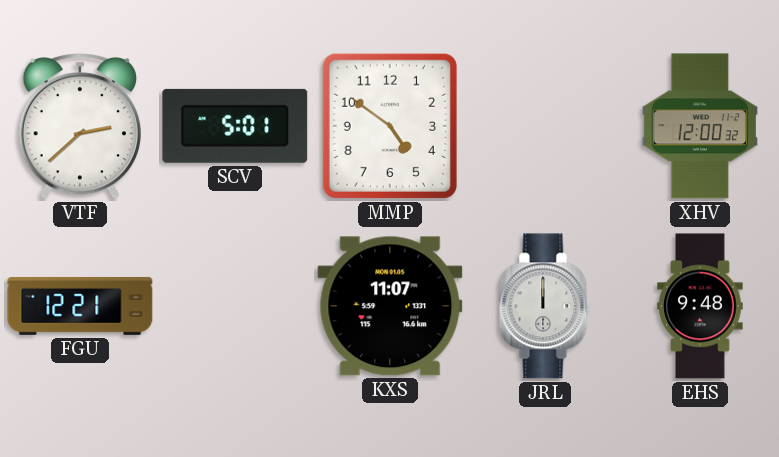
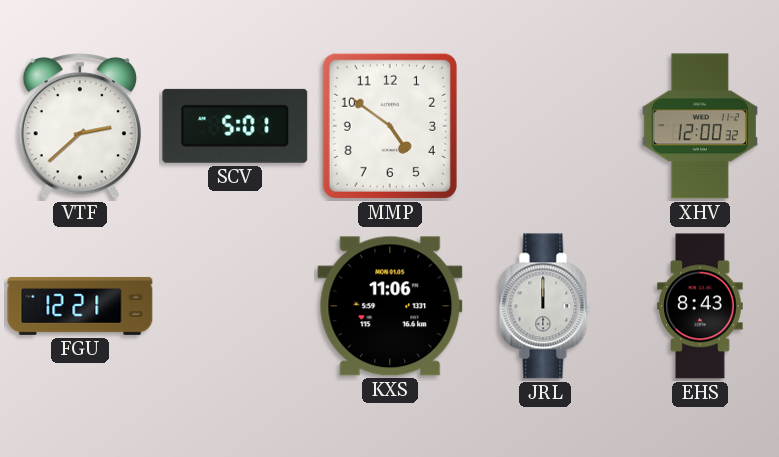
KXS: 11:07 -> 11:06 (390, 306)
EHS: 9:48 -> 8:43 (700, 306)
